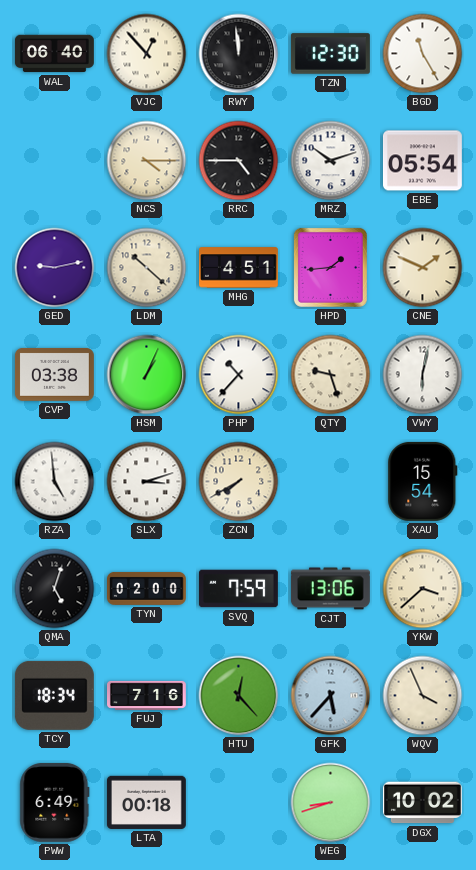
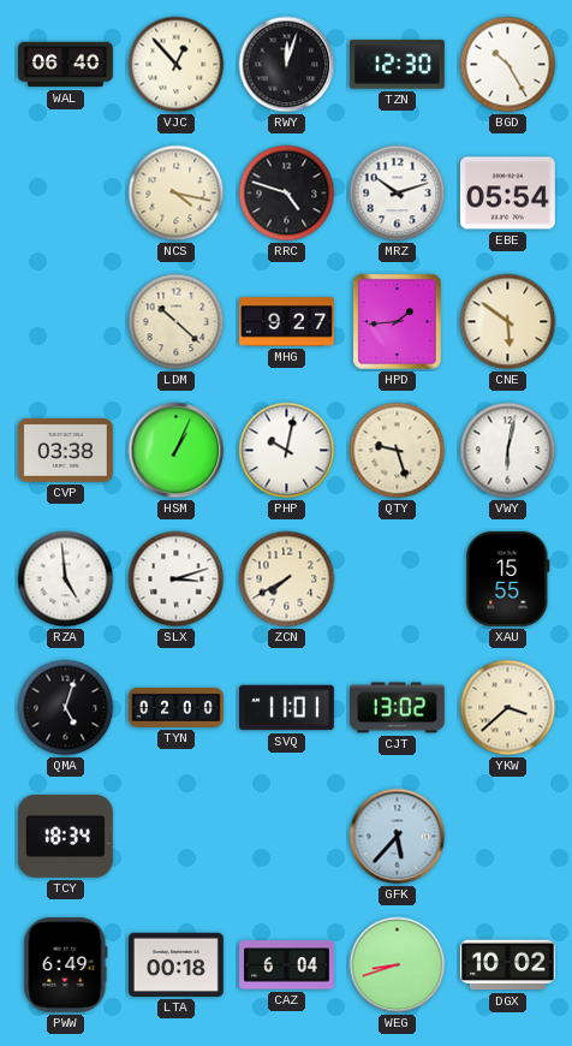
RWY: 11:59 -> 12:03 (287, 65)
BGD: 11:25 -> 10:25 (508, 65)
NCS: 4:15 -> 4:17 (177, 194)
RRC: 4:45 -> 4:48 (287, 194)
GED: 9:13 -> none (55, 268)
MHG: 4:51 -> 9:27 (287, 322)
CNE: 1:49 -> 5:51 (508, 322)
PHP: 10:37 -> 10:02 (287, 451)
XAU: 15:54 -> 15:55 (508, 578)
SVQ: 7:59 -> 11:01 (287, 708)
CJT: 13:06 -> 13:02 (397, 708)
FUJ: 7:16 -> none (147, 695)
HTU: 12:23 -> none (239, 696)
WQV: 3:56 -> none (423, 696)
CAZ: none -> 6:04 (287, 965)
